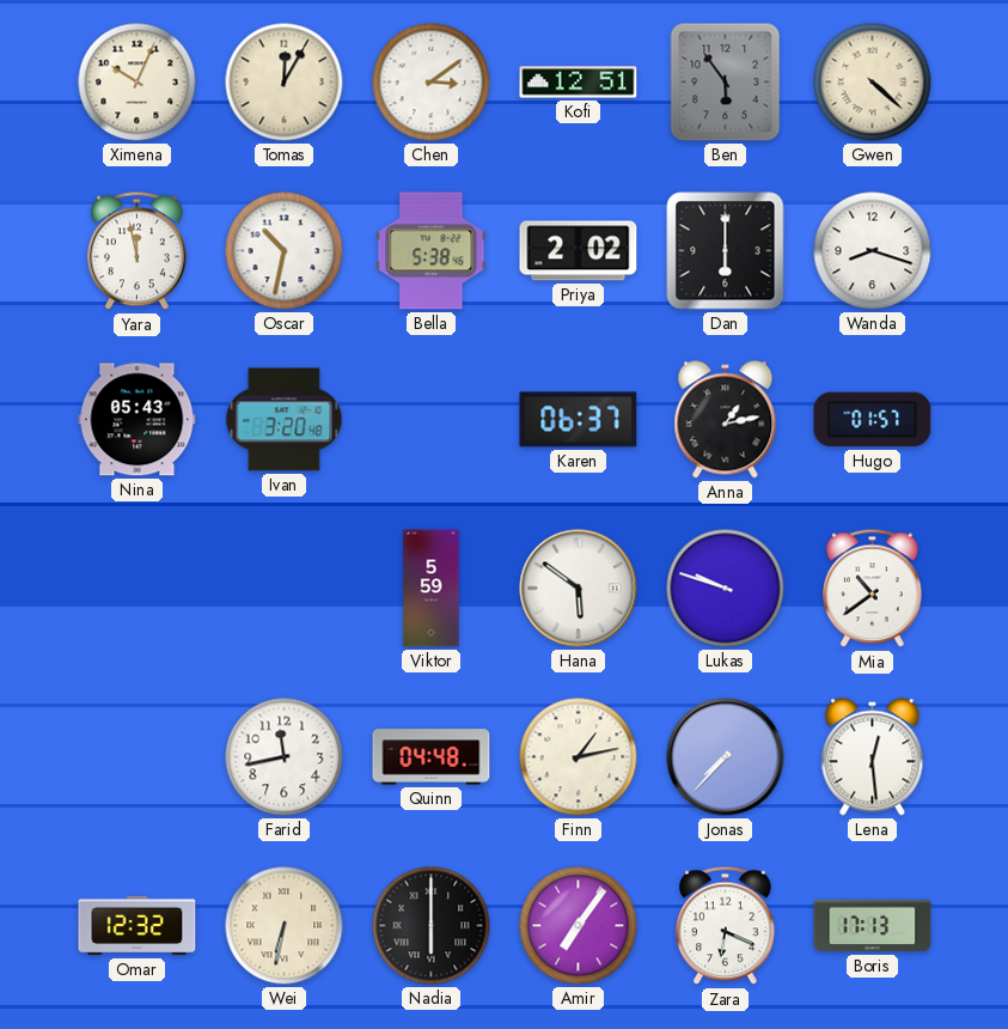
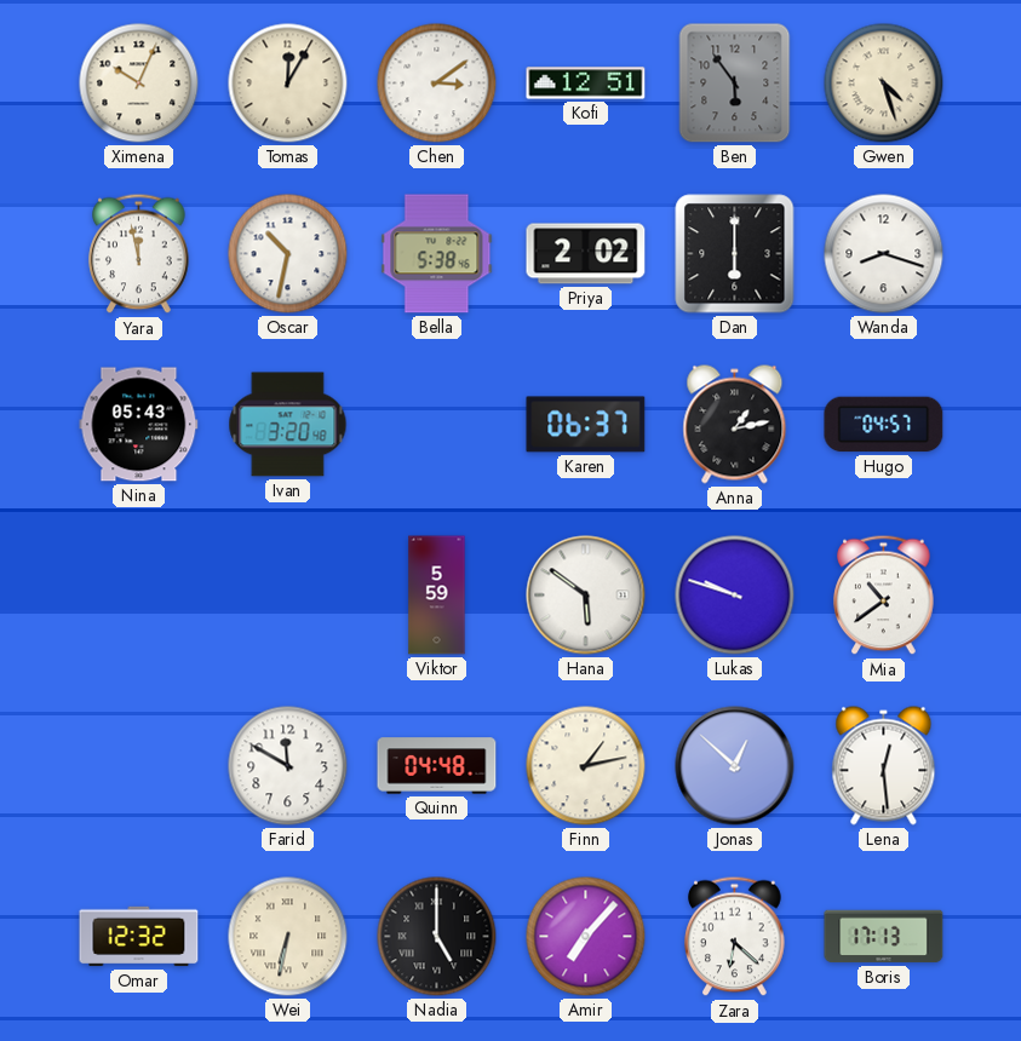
Gwen: 4:22 -> 4:27 (884, 84)
Hugo: 01:57 -> 04:57 (884, 425)
Farid: 11:43 -> 11:50 (288, 766)
Jonas: 7:37 -> 12:52 (735, 766)
Nadia: 6:00 -> 5:00 (437, 937)
Amir: 7:06 -> 7:07 (586, 937)
Zara: 6:19 -> 6:22 (735, 937)
